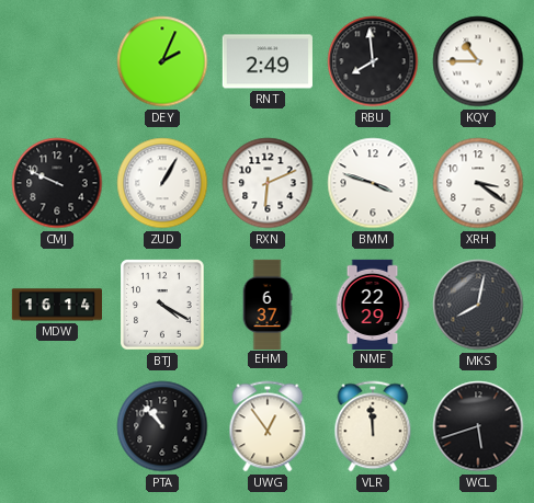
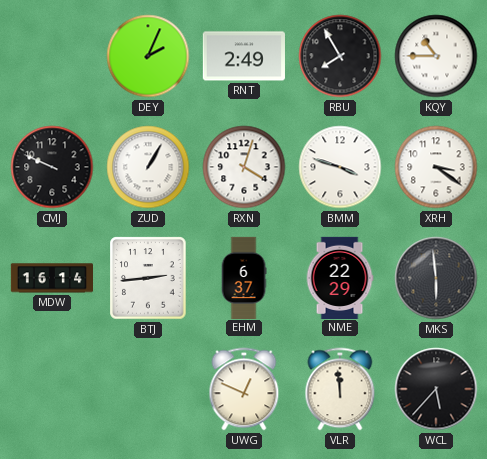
RBU: 7:59 -> 7:55 (340, 56)
RXN: 6:11 -> 4:03 (244, 167)
BTJ: 4:20 -> 2:44 (148, 278)
MKS: 8:02 -> 5:59 (436, 278)
PTA: 10:53 -> none (162, 426)
UWG: 12:54 -> 12:49 (244, 389)
WCL: 5:42 -> 5:37 (436, 389)
